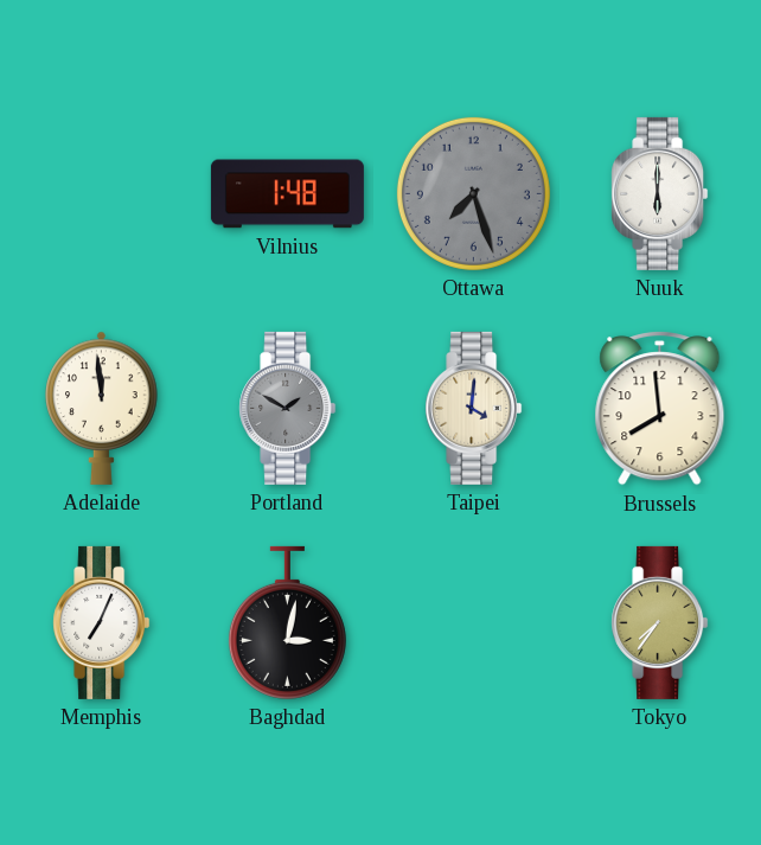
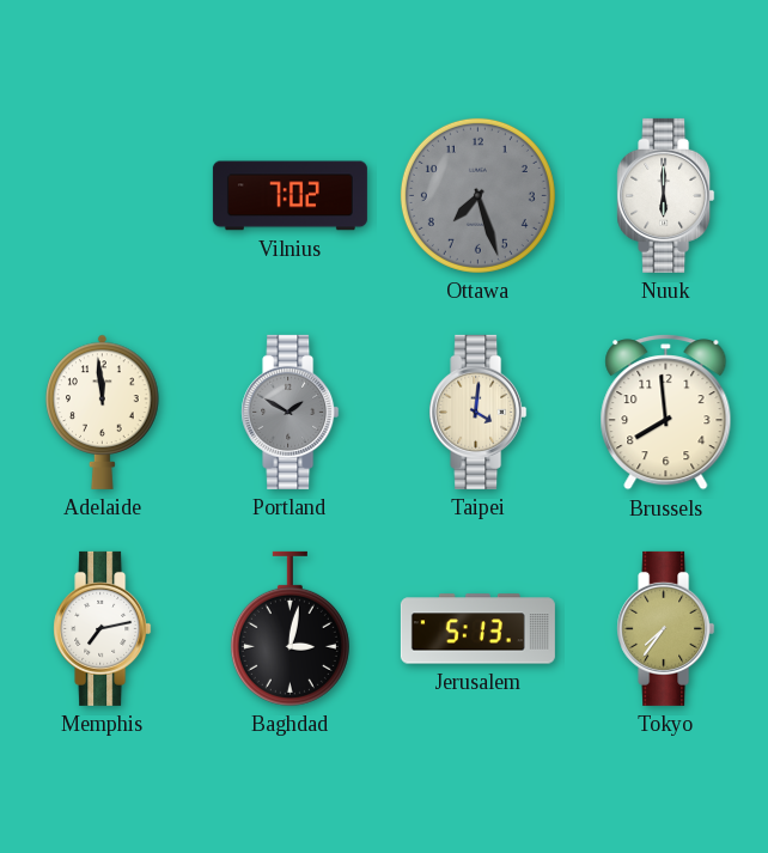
Vilnius: 1:48 -> 7:02 (289, 196)
Memphis: 7:04 -> 7:13 (103, 628)
Jerusalem: none -> 5:13 (477, 629)
